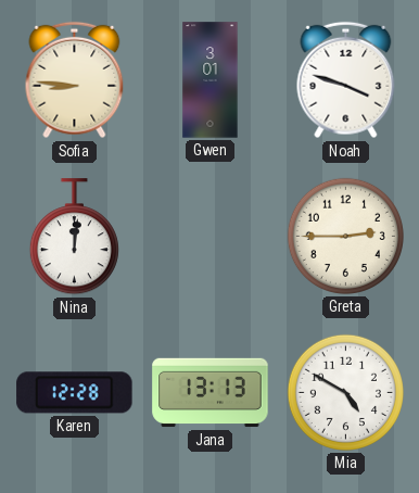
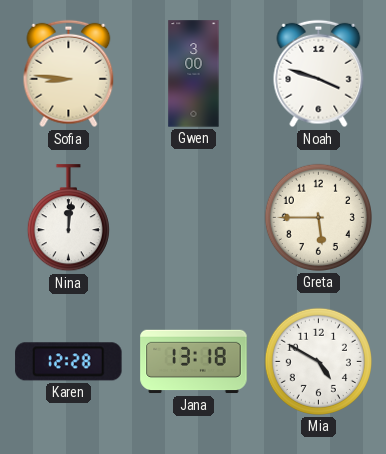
Gwen: 3:01 -> 3:00 (194, 74)
Greta: 2:45 -> 5:45 (318, 217)
Jana: 13:13 -> 13:18 (194, 362)
